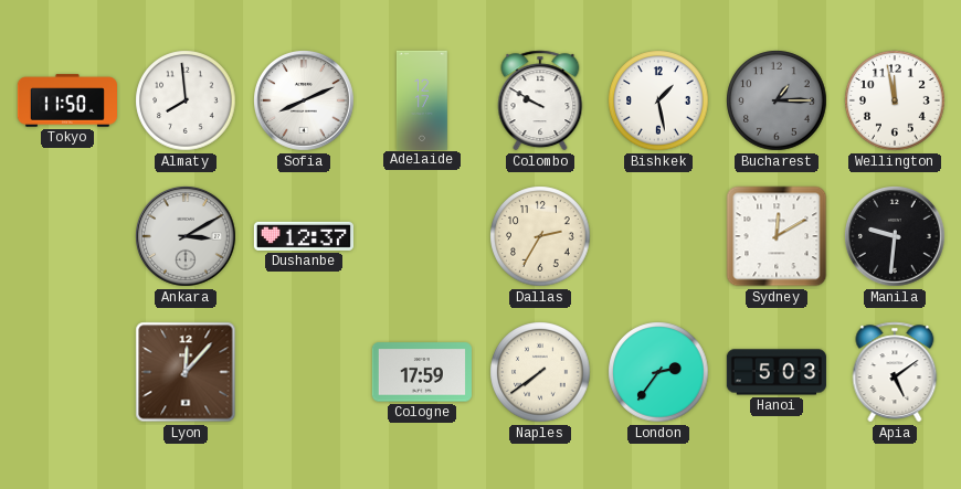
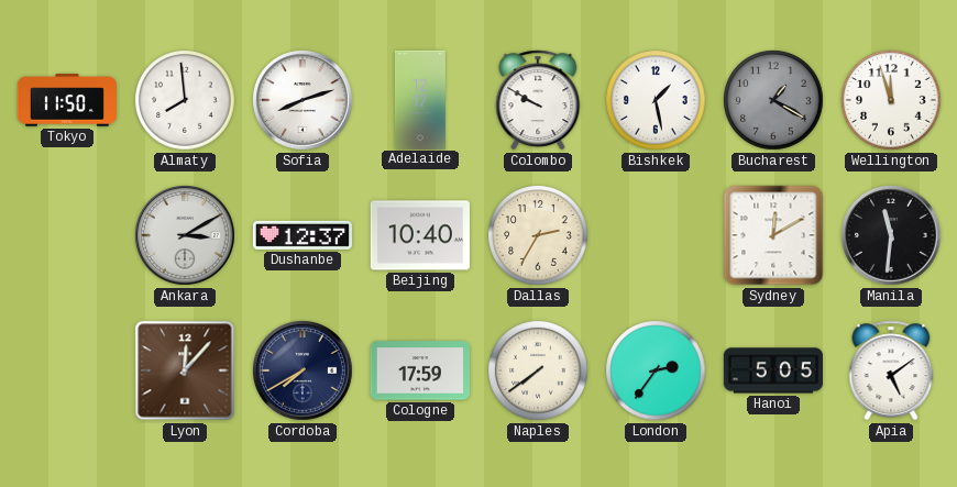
Sofia: 8:11 -> 8:12 (304, 101)
Bucharest: 1:15 -> 1:20 (773, 100)
Wellington: 11:58 -> 11:57 (891, 100)
Beijing: none -> 10:40 (420, 235)
Manila: 9:31 -> 11:31 (892, 236)
Cordoba: none -> 7:40 (304, 372)
Hanoi: 5:03 -> 5:05 (773, 370)
